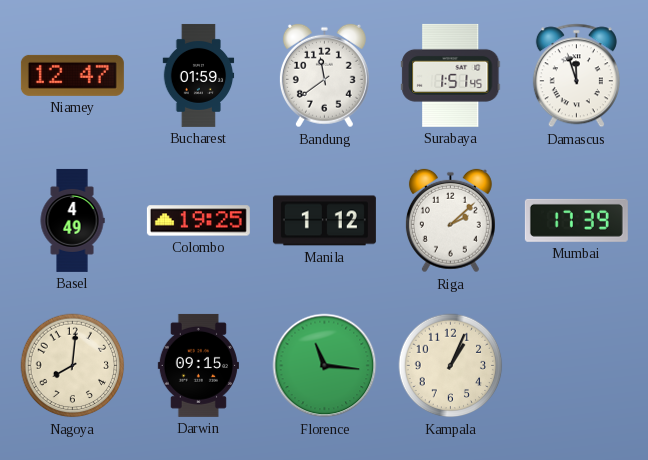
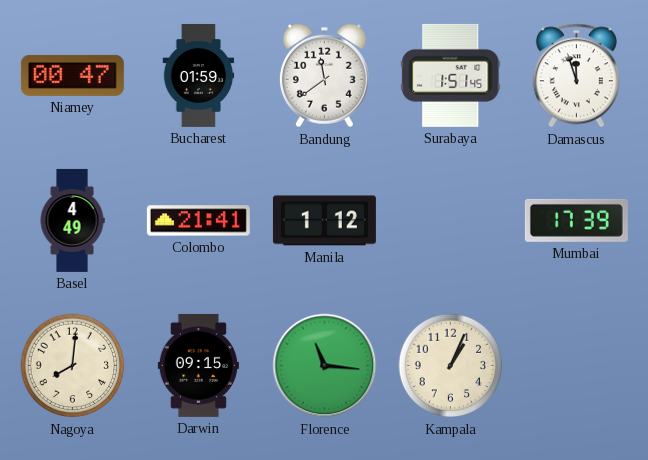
Niamey: 12:47 -> 00:47 (72, 75)
Colombo: 19:25 -> 21:41 (198, 221)
Riga: 2:08 -> none (450, 221)
